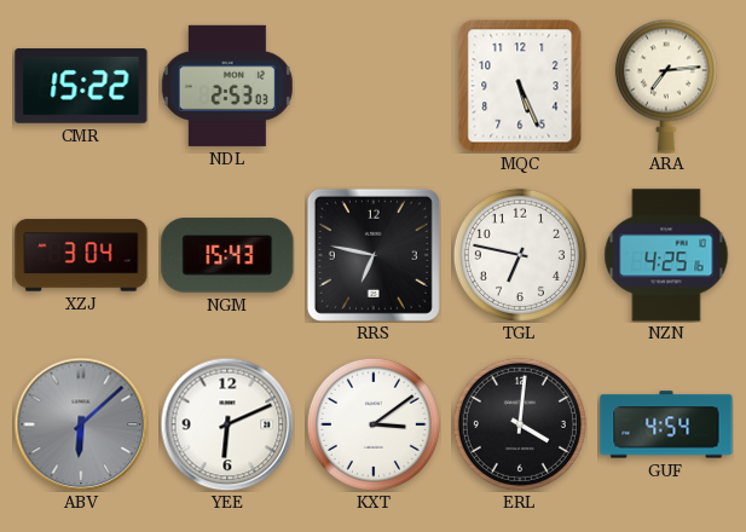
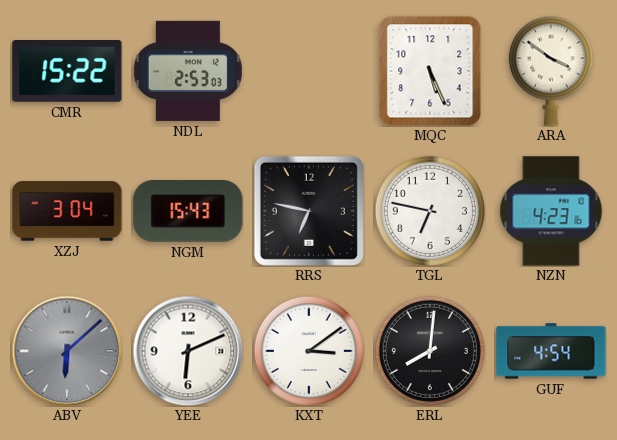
ARA: 7:14 -> 3:51 (551, 71)
NZN: 4:25 -> 4:23 (551, 211)
ERL: 4:01 -> 8:01 (430, 351)
